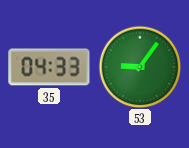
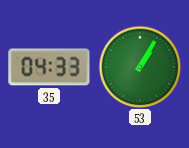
53: 9:06 -> 1:05 (140, 67)
